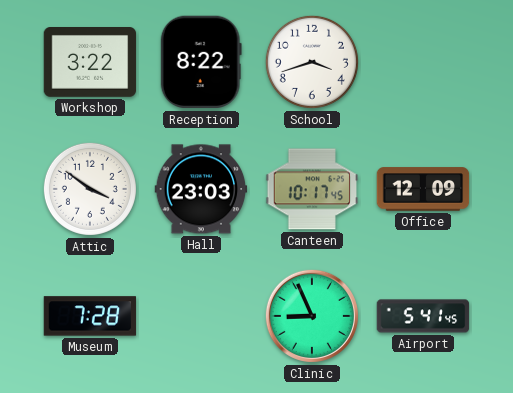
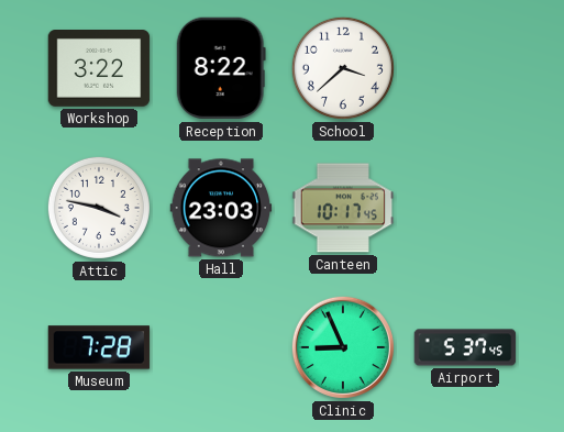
School: 3:42 -> 3:38 (343, 68)
Attic: 3:51 -> 3:47 (99, 208)
Office: 12:09 -> none (423, 189)
Airport: 5:41 -> 5:37 (465, 347)
